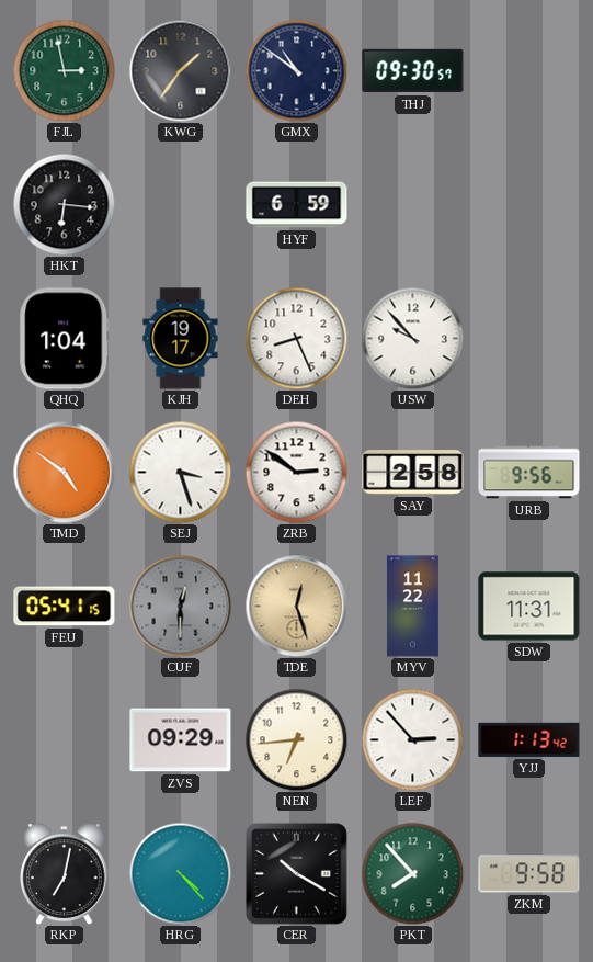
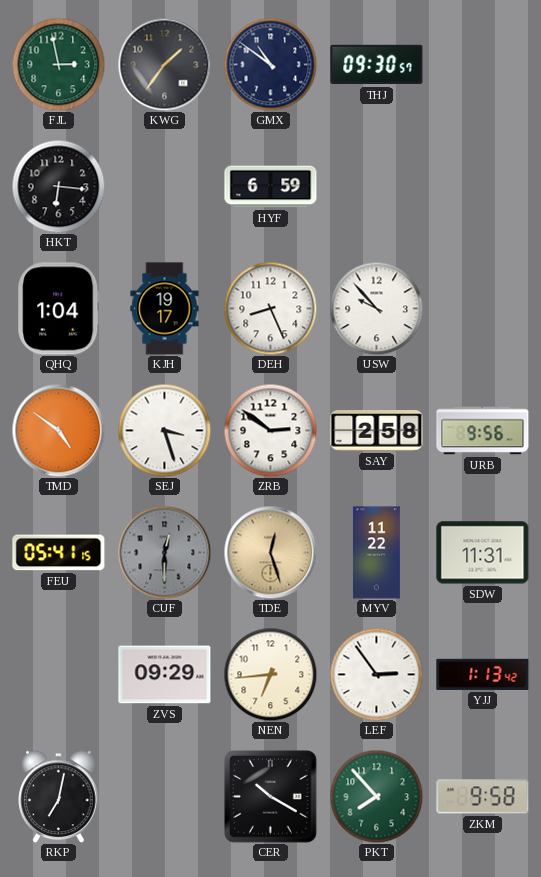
LEF: 2:53 -> 2:54 (376, 674)
HRG: 4:23 -> none (180, 873)
